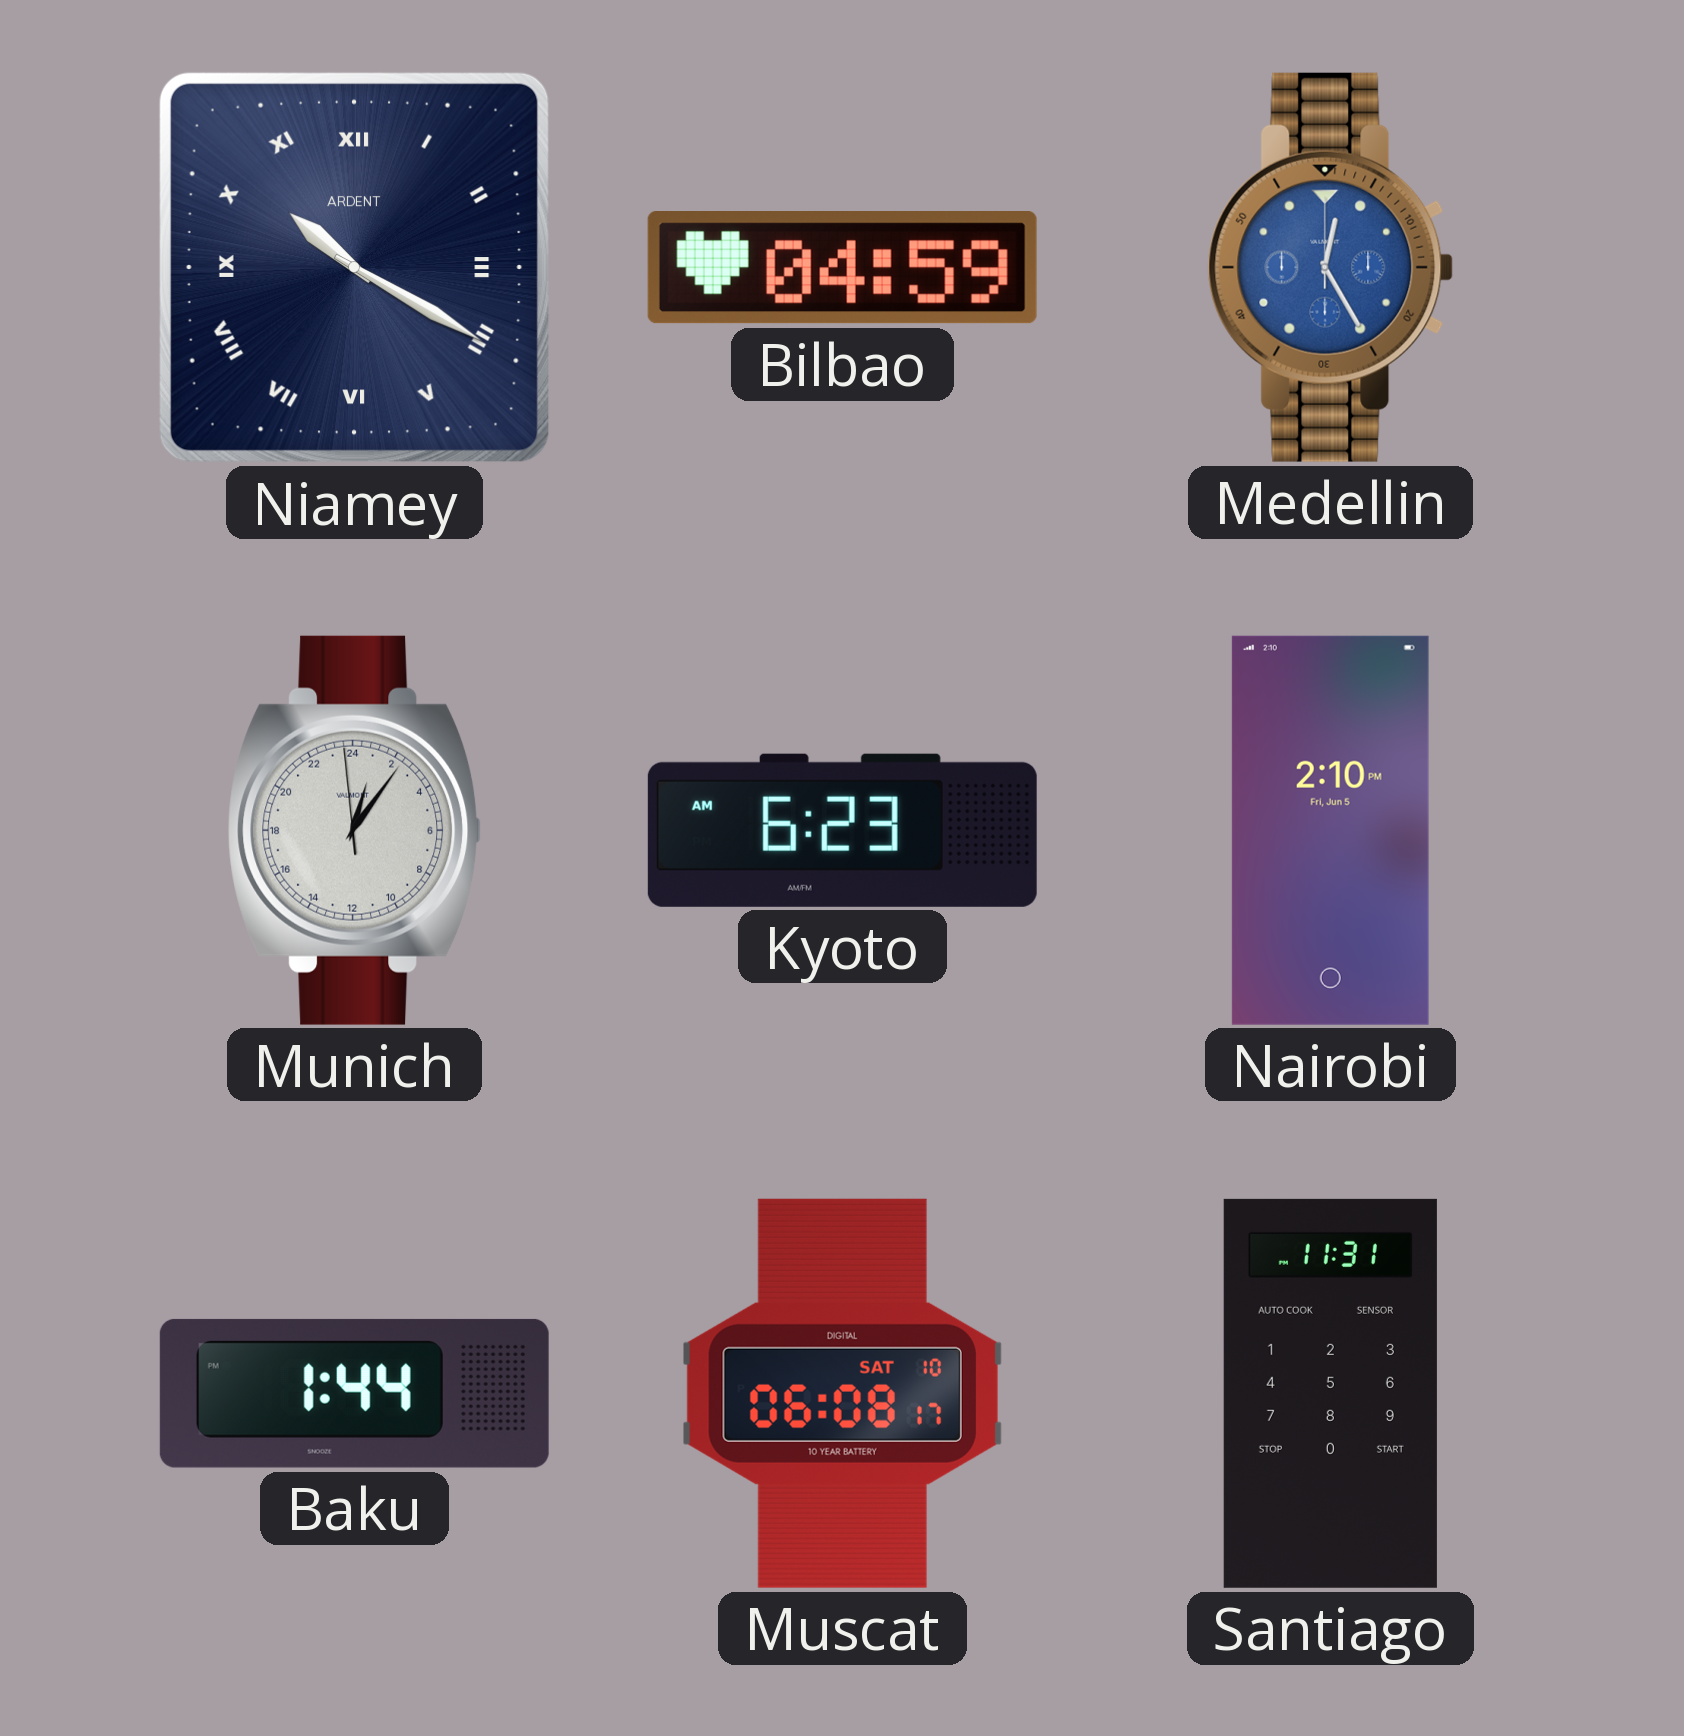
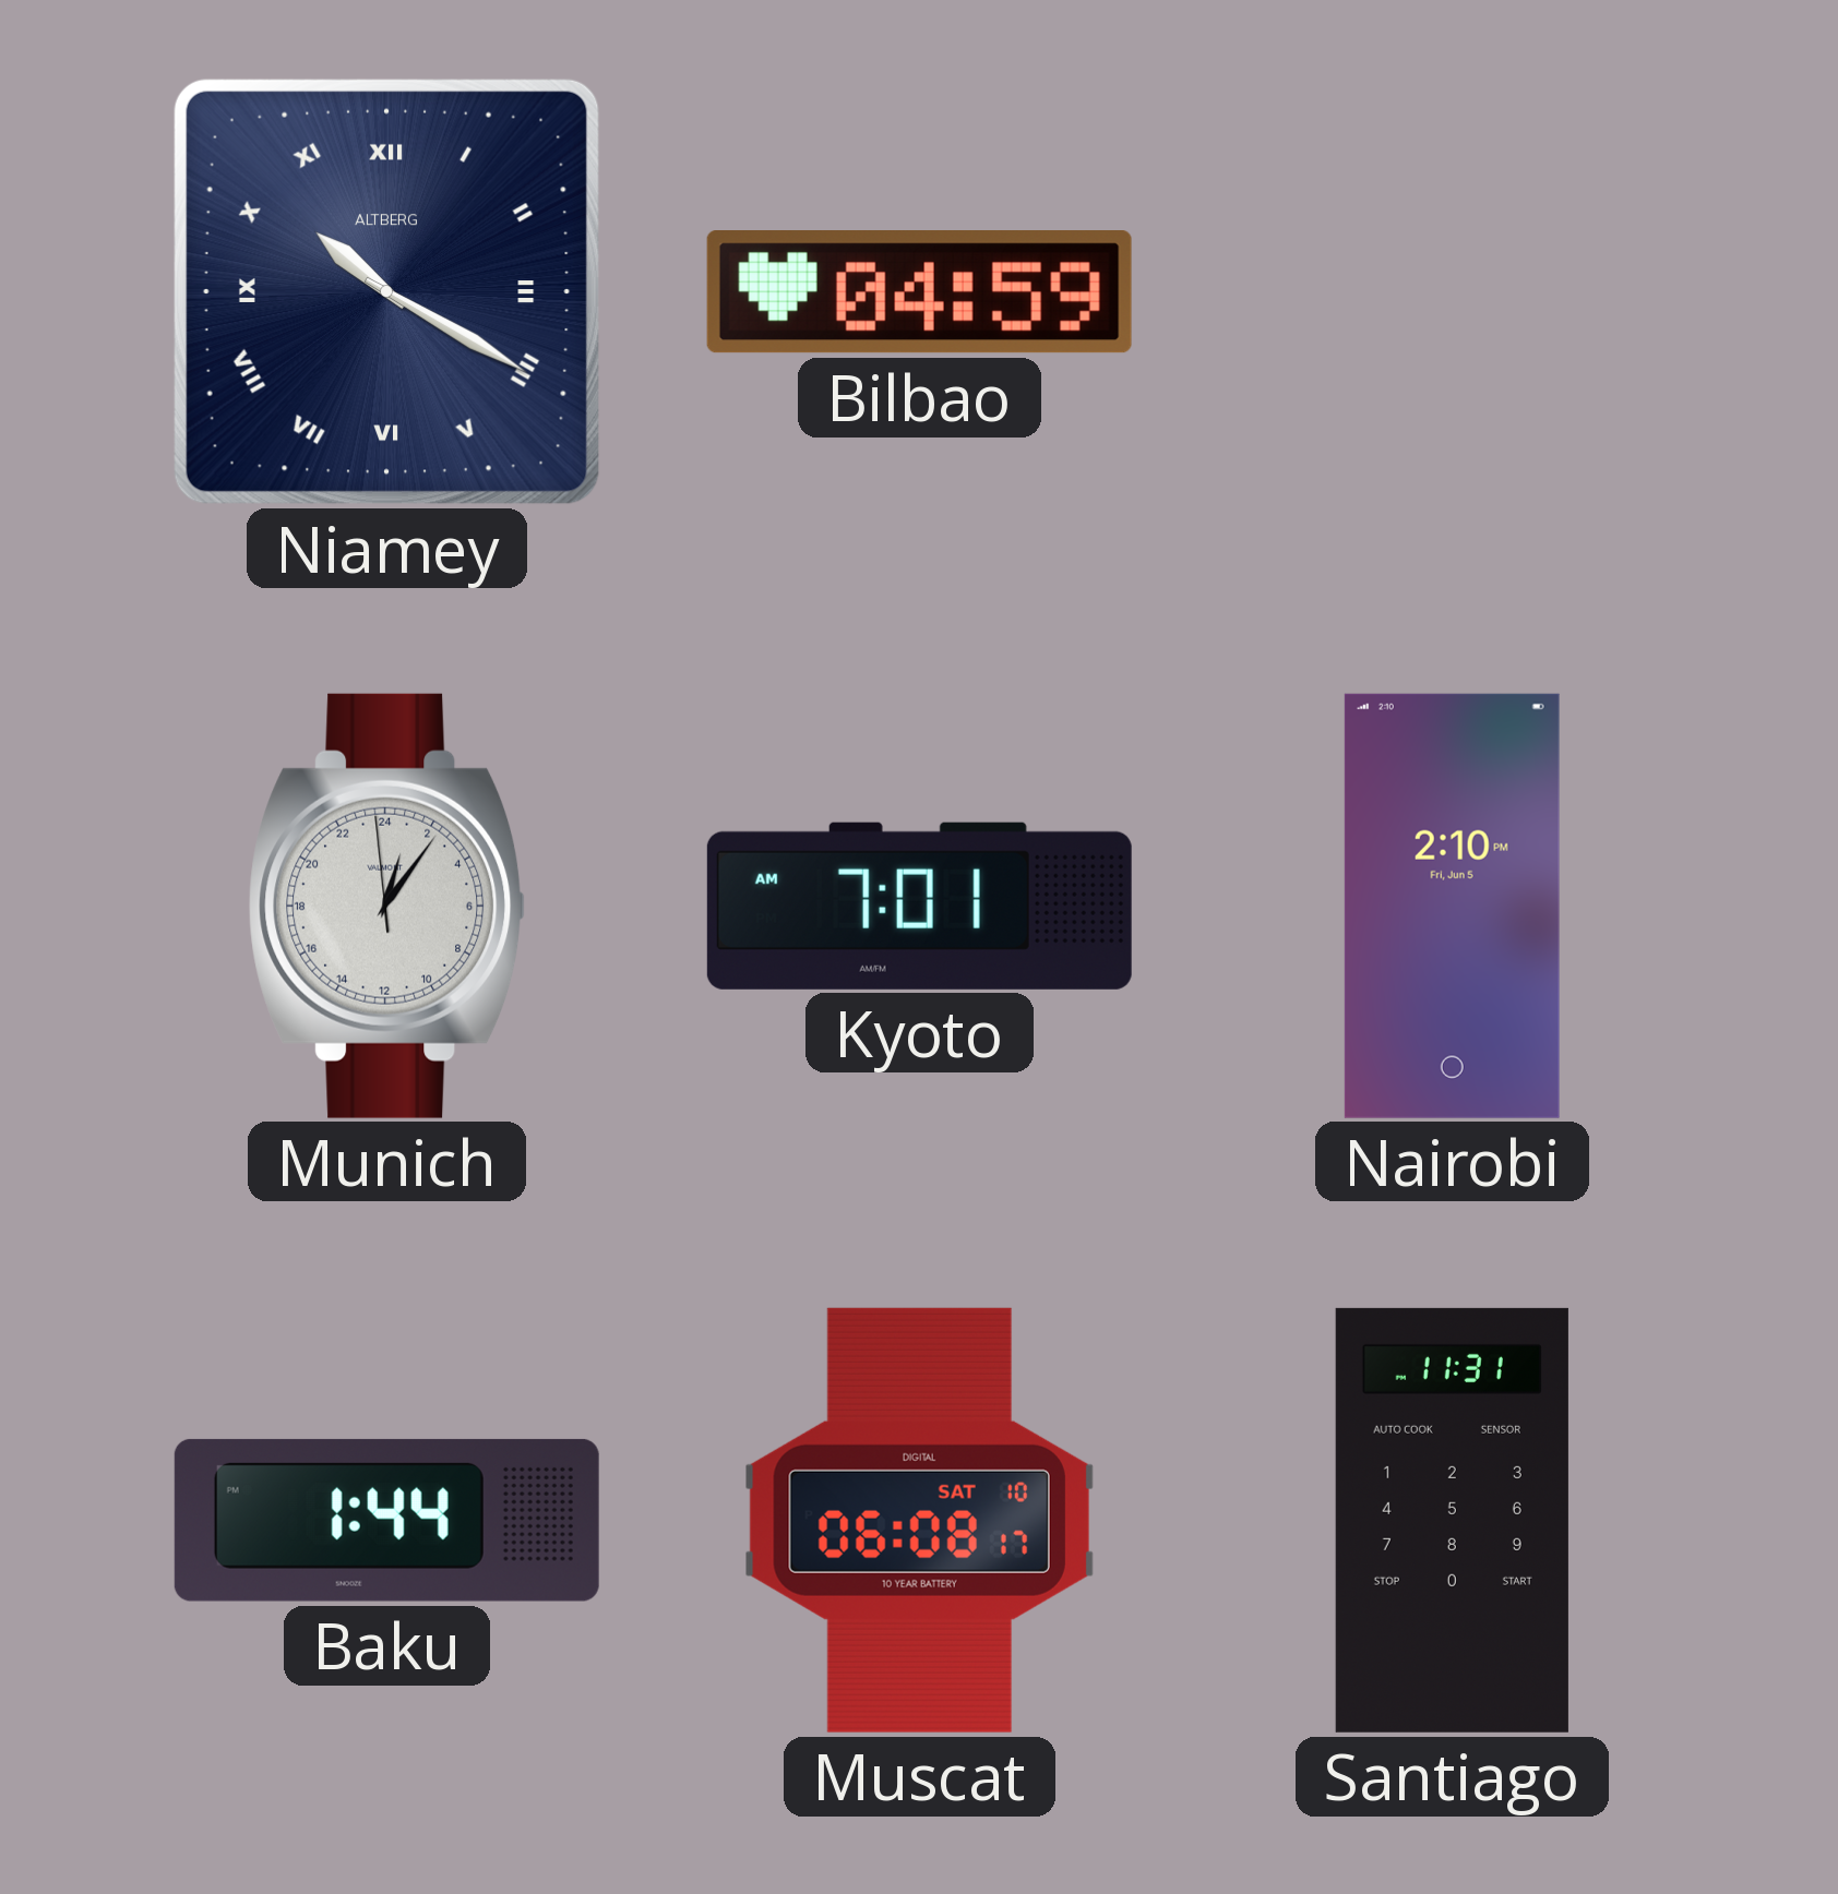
Niamey brand: ARDENT -> ALTBERG (386, 291)
Medellin: 12:25 -> none (1331, 267)
Kyoto: 6:23 -> 7:01 (919, 906)
